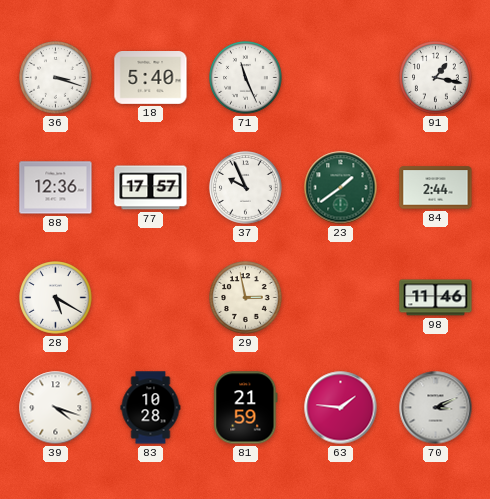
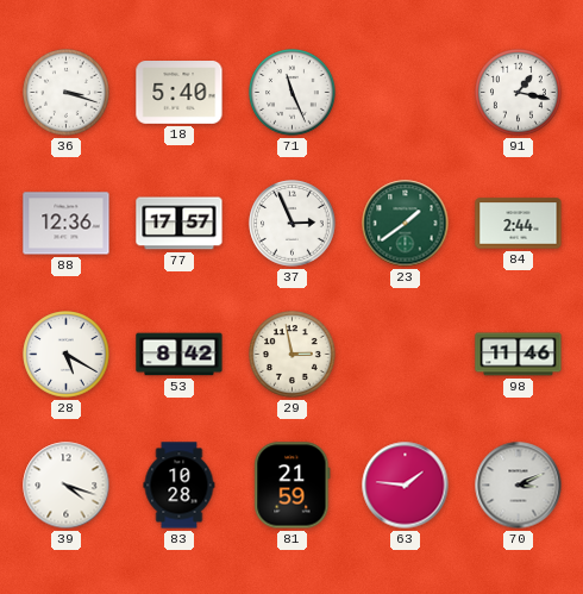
37: 9:56 -> 2:56 (293, 224)
53: none -> 8:42 (180, 355)
